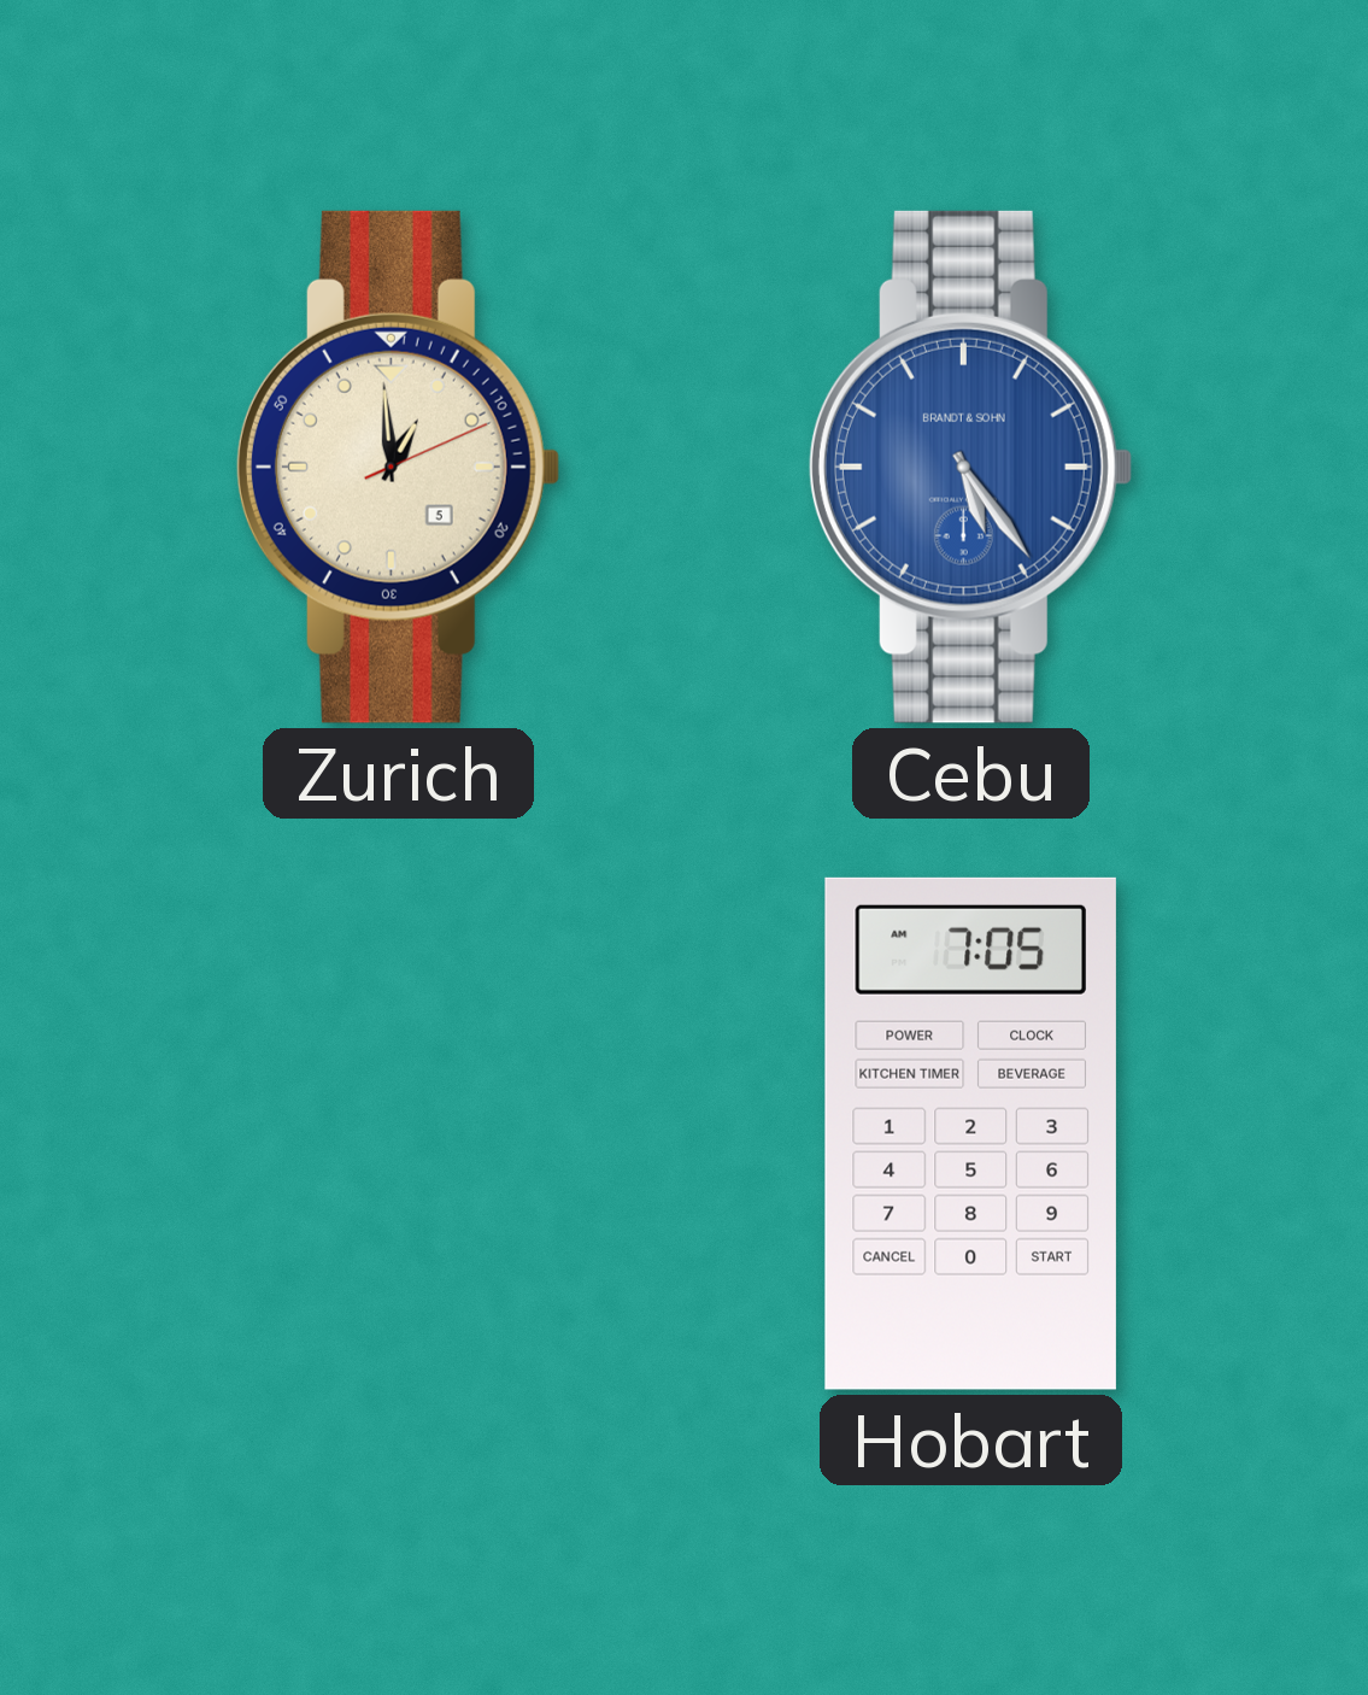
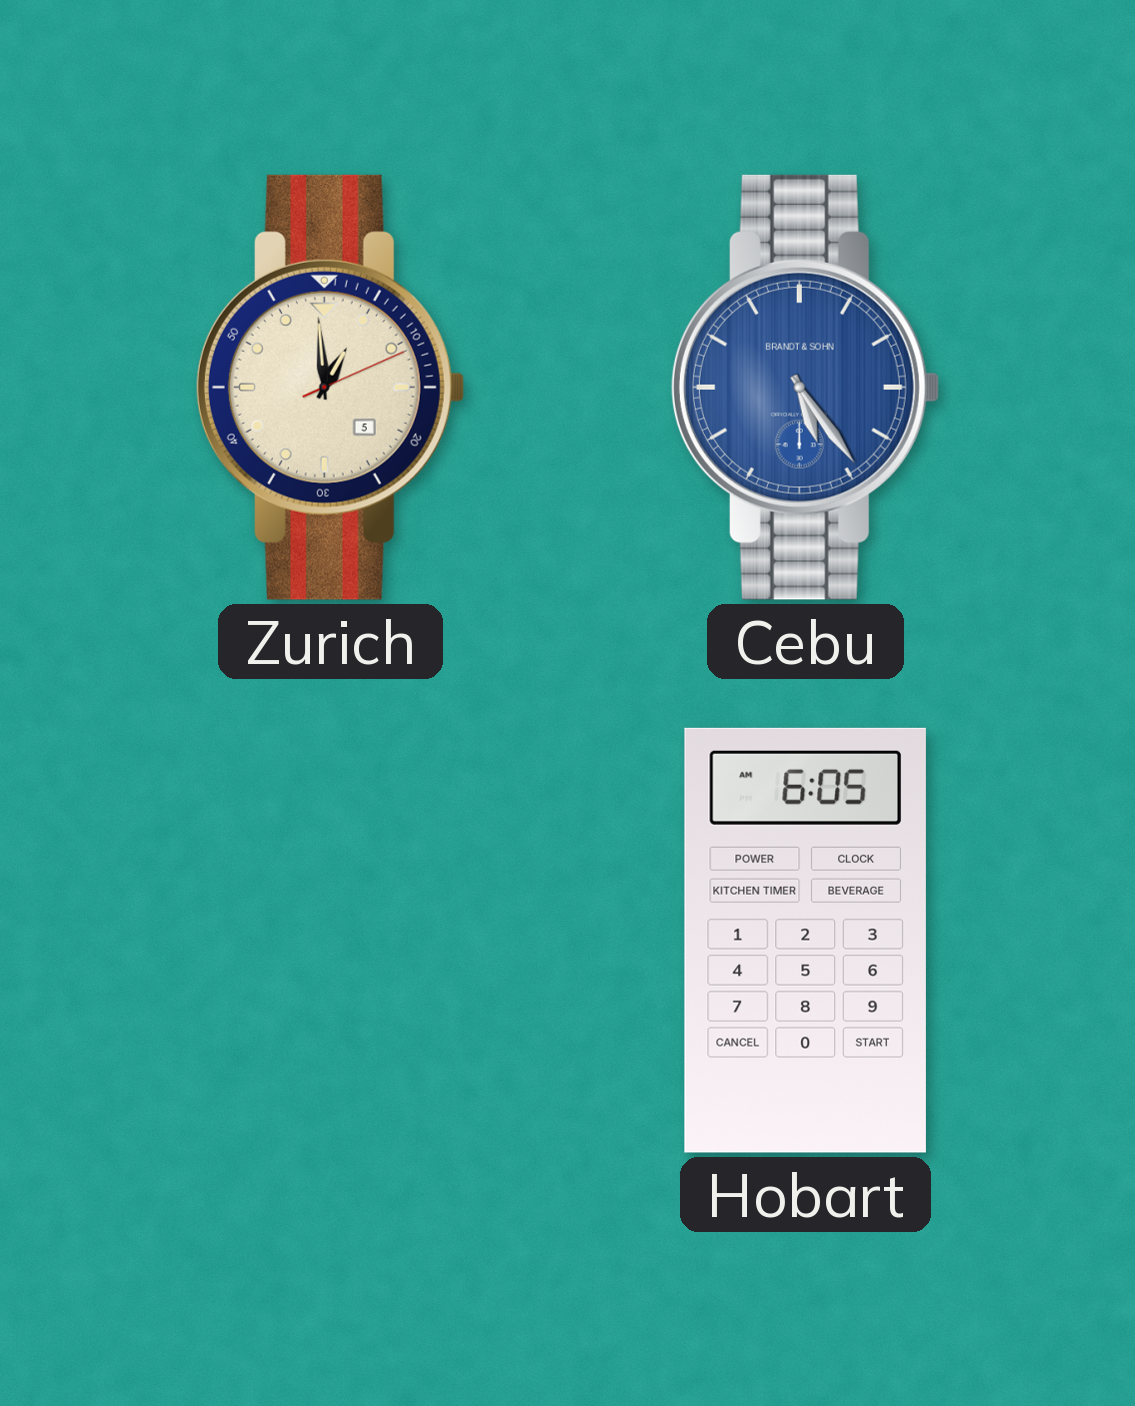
Hobart: 7:05 -> 6:05 (805, 940)
